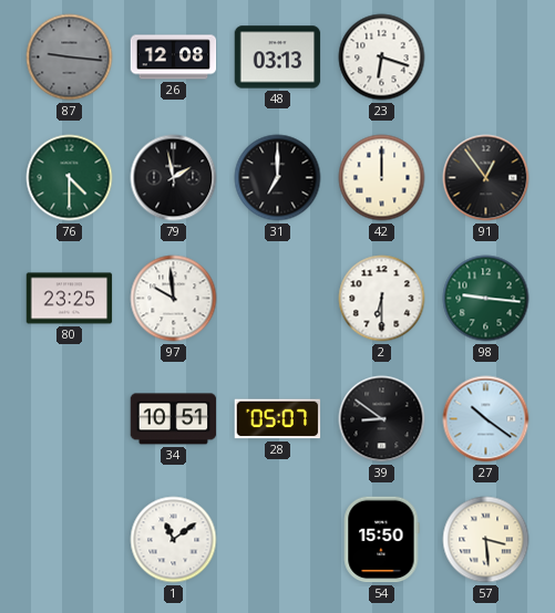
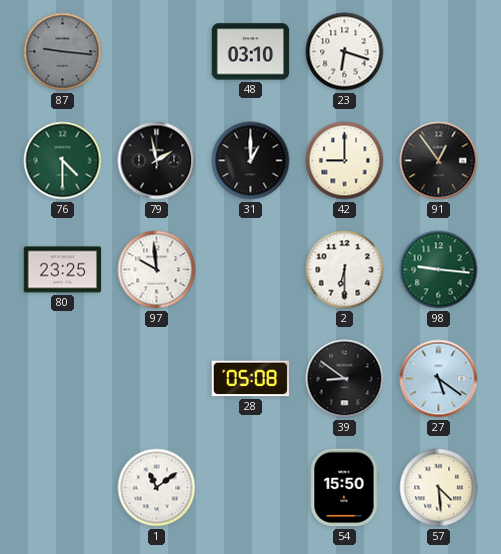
26: 12:08 -> none (174, 58)
48: 03:13 -> 03:10 (251, 52)
31: 7:00 -> 1:00 (251, 161)
42: 12:00 -> 9:00 (345, 161)
34: 10:51 -> none (174, 419)
28: 05:07 -> 05:08 (251, 379)
27: 10:21 -> 5:21 (439, 379)
57: 3:29 -> 4:29 (439, 488)
